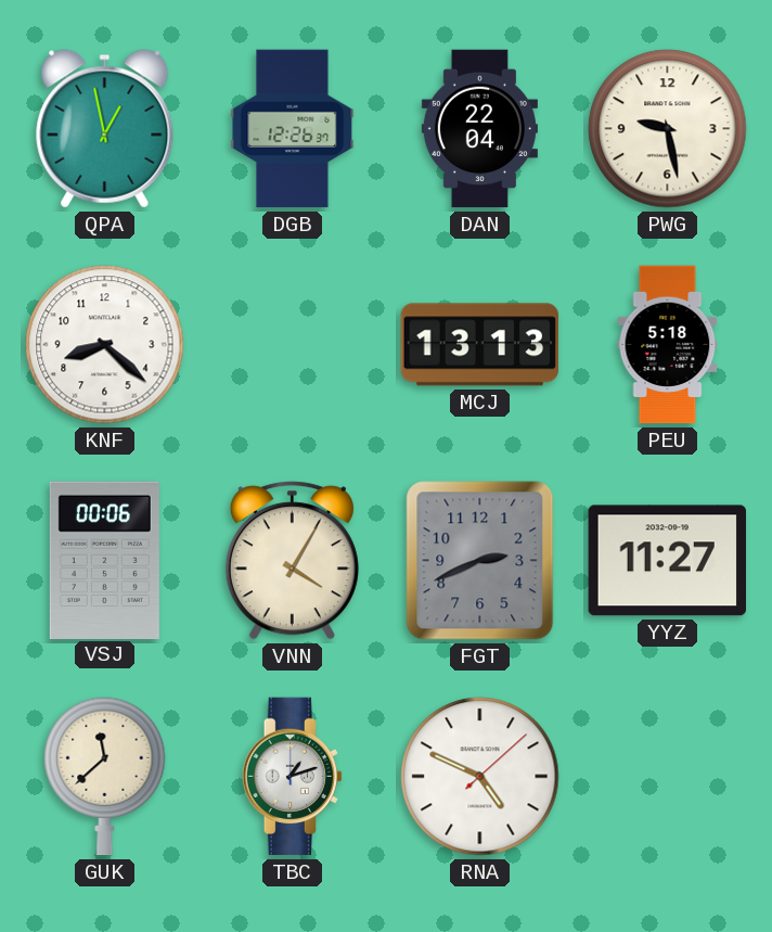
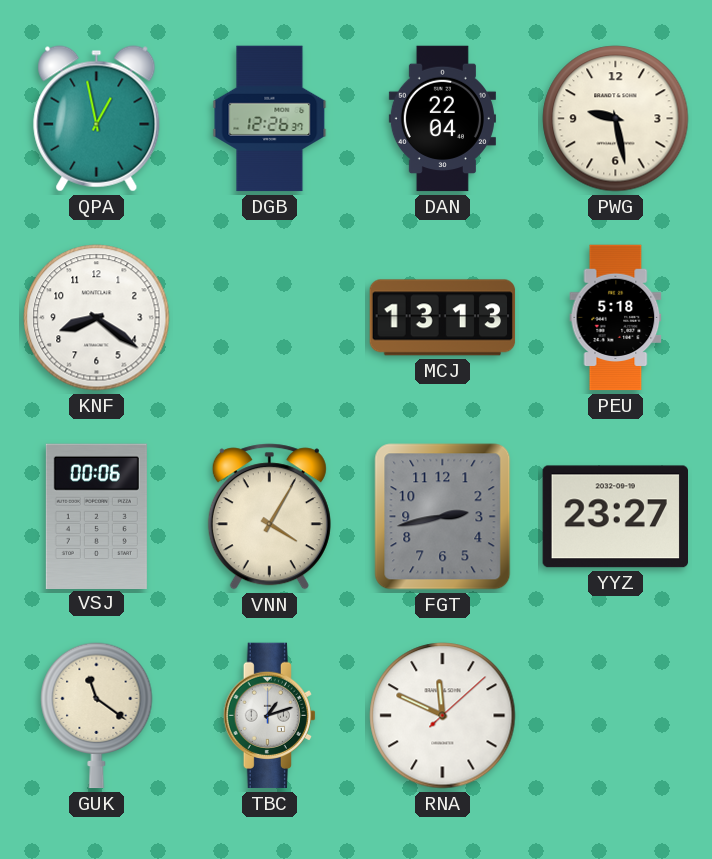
KNF: 8:22 -> 8:21 (97, 318)
FGT: 2:41 -> 2:43 (443, 517)
YYZ: 11:27 -> 23:27 (615, 517)
GUK: 11:38 -> 11:21 (97, 716)
RNA: 4:49 -> 11:49 (443, 716)
